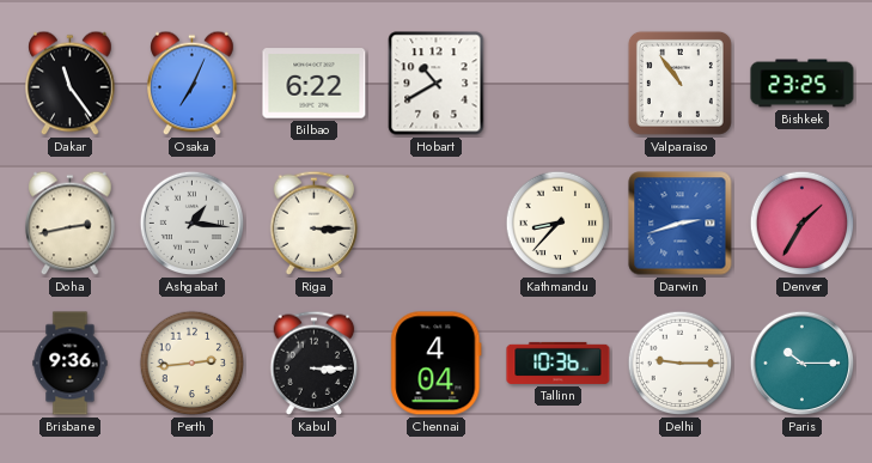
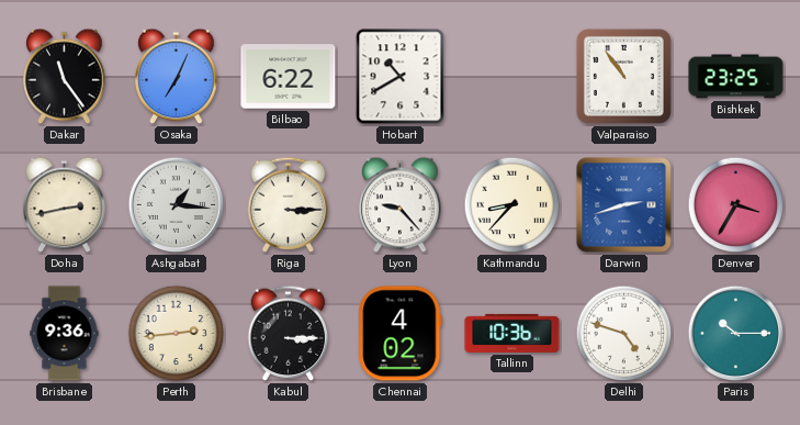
Lyon: none -> 9:23 (401, 205)
Denver: 1:35 -> 3:35 (736, 205)
Chennai: 4:04 -> 4:02 (401, 334)
Delhi: 9:15 -> 4:48 (624, 334)
